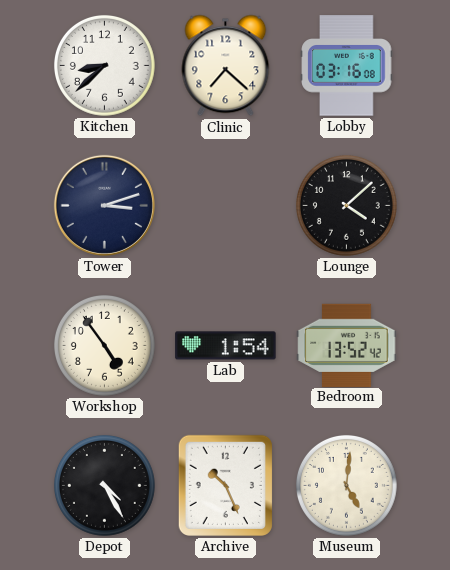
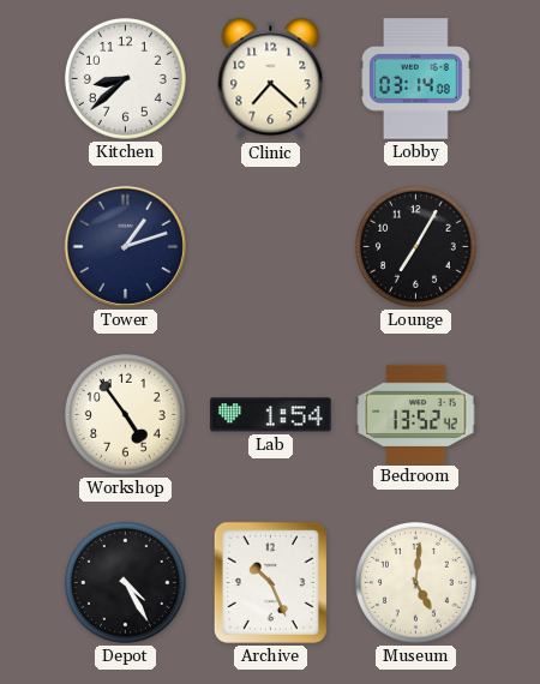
Lobby: 03:16 -> 03:14 (416, 79)
Tower: 3:12 -> 1:12 (125, 246)
Lounge: 4:08 -> 7:05 (415, 246)
